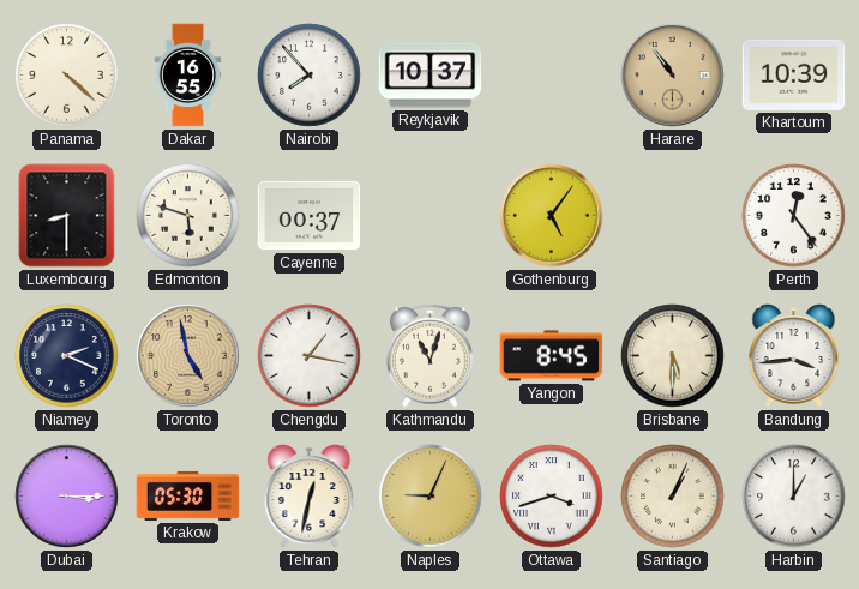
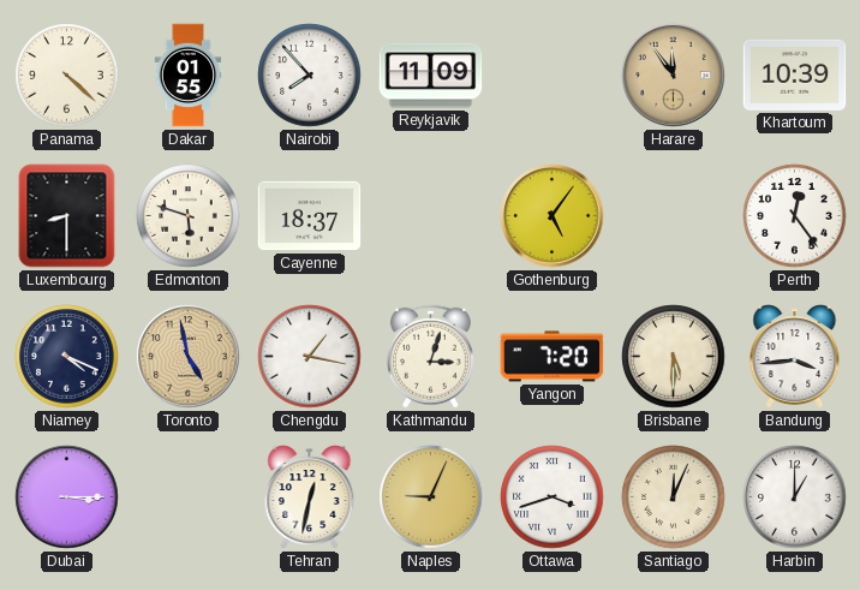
Dakar: 16:55 -> 01:55 (189, 76)
Reykjavik: 10:37 -> 11:09 (431, 76)
Harare: 10:54 -> 11:54 (674, 76)
Cayenne: 00:37 -> 18:37 (310, 216)
Niamey: 2:19 -> 4:19 (67, 357)
Kathmandu: 11:03 -> 3:03 (430, 356)
Yangon: 8:45 -> 7:20 (553, 357)
Krakow: 05:30 -> none (188, 495)
Santiago: 1:04 -> 12:04 (674, 497)
